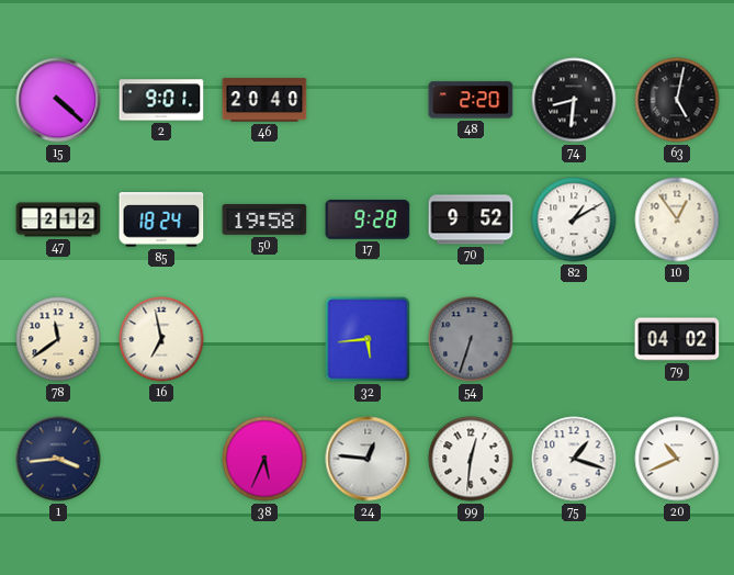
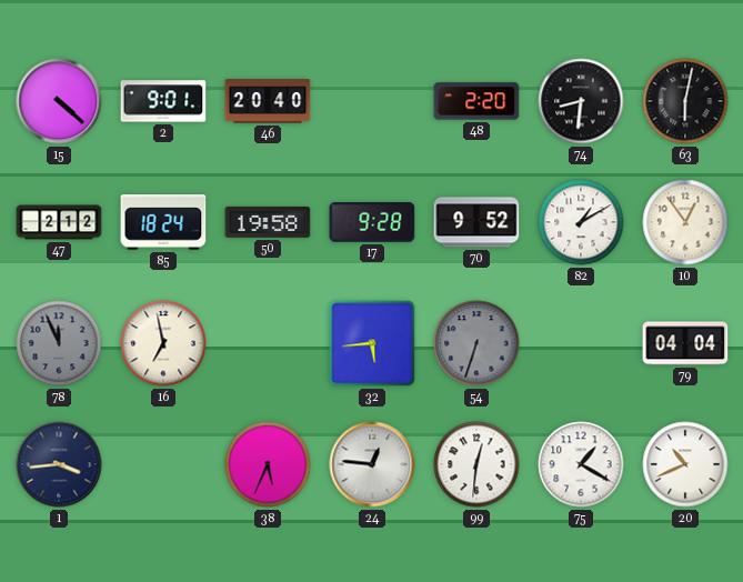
63: 5:02 -> 6:02 (685, 101)
78: 11:39 -> 11:56 (59, 343)
78 dial: cream -> grey (59, 343)
79: 04:02 -> 04:04 (685, 343)
75: 1:18 -> 1:20 (581, 464)
